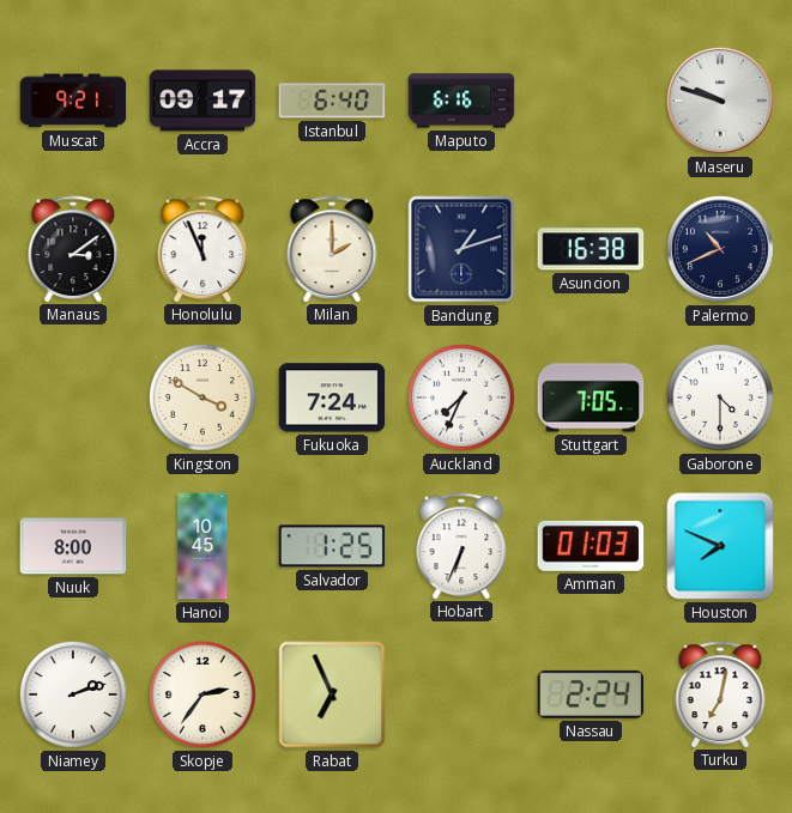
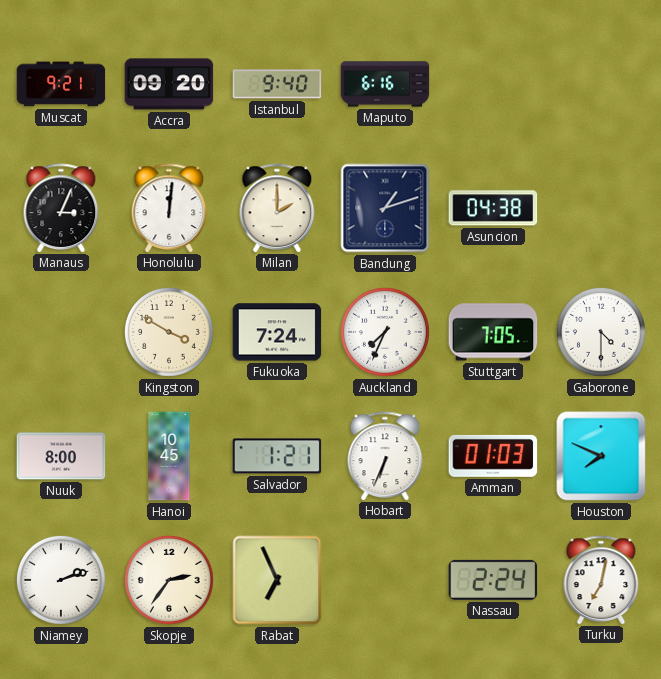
Accra: 09:17 -> 09:20 (169, 84)
Istanbul: 6:40 -> 9:40 (277, 84)
Maseru: 9:48 -> none (720, 101)
Manaus: 3:09 -> 3:04 (61, 208)
Honolulu: 11:56 -> 12:01 (169, 208)
Asuncion: 16:38 -> 04:38 (493, 208)
Palermo: 10:41 -> none (720, 249)
Salvador: 1:25 -> 1:21 (277, 456)
